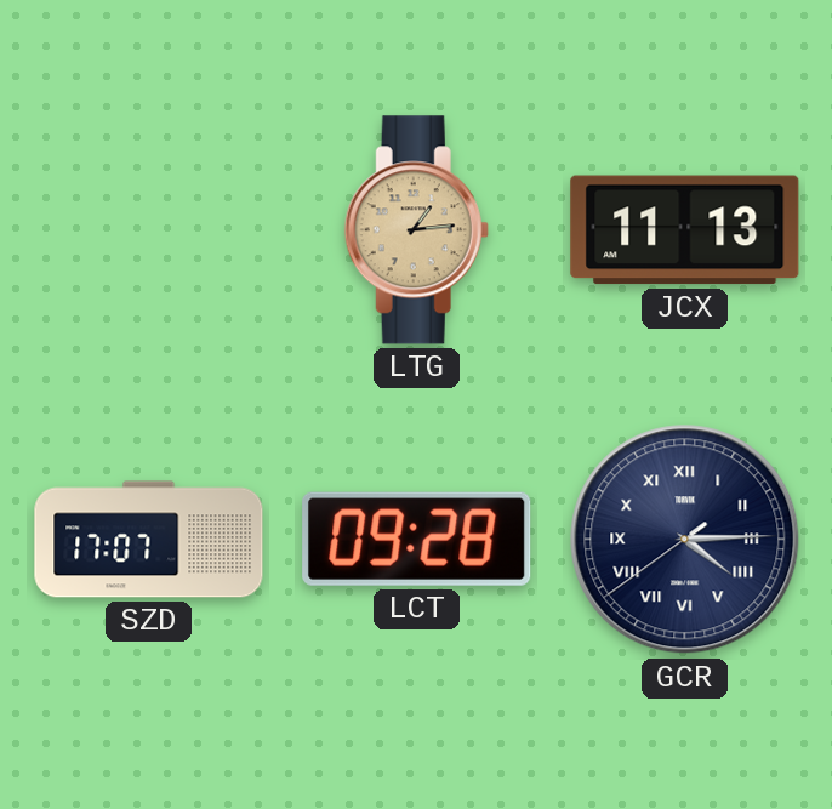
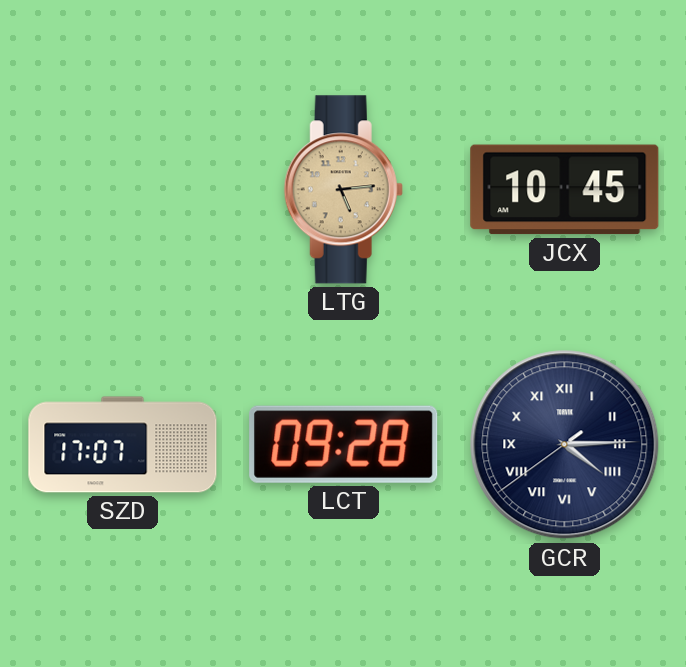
LTG: 1:14 -> 5:14 (343, 190)
JCX: 11:13 -> 10:45 (565, 190)
